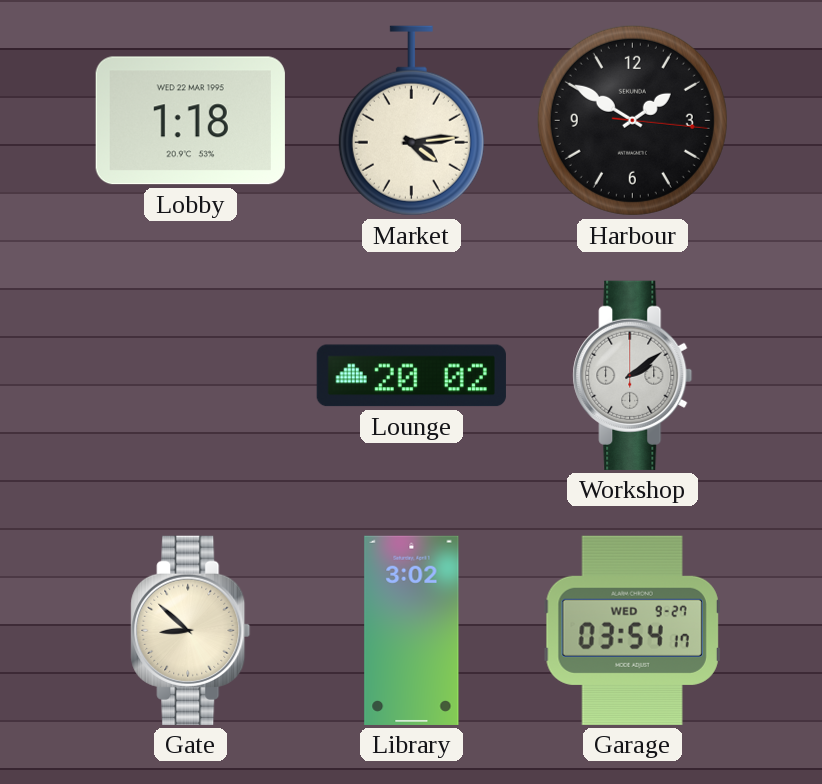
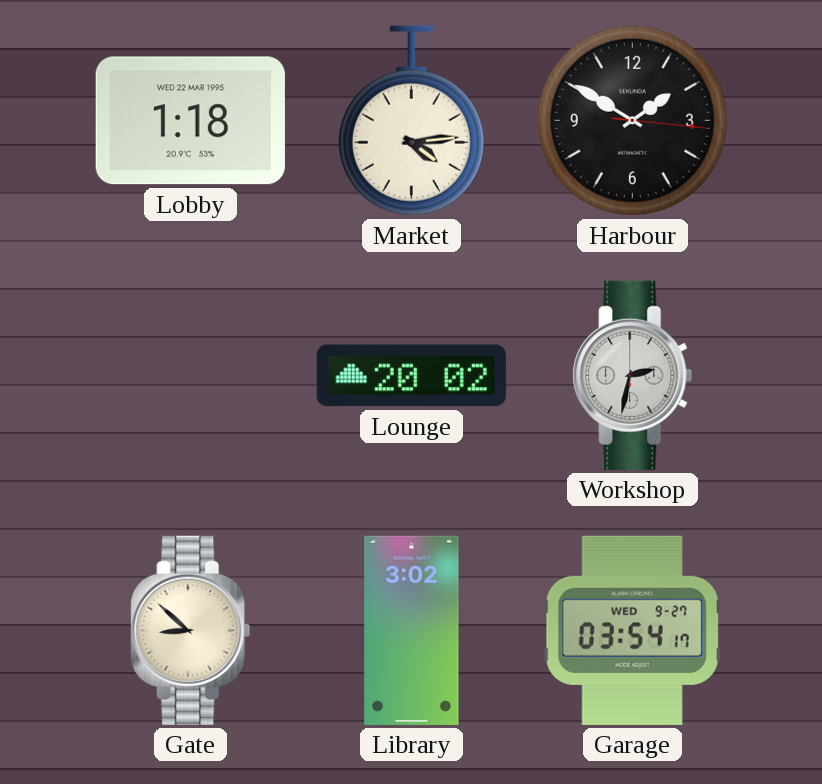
Workshop: 2:09 -> 2:32 (633, 375)
